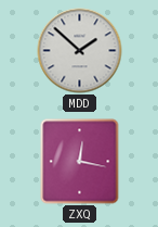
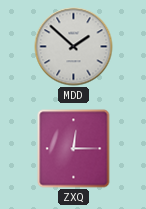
ZXQ: 12:17 -> 12:15 (74, 149)
